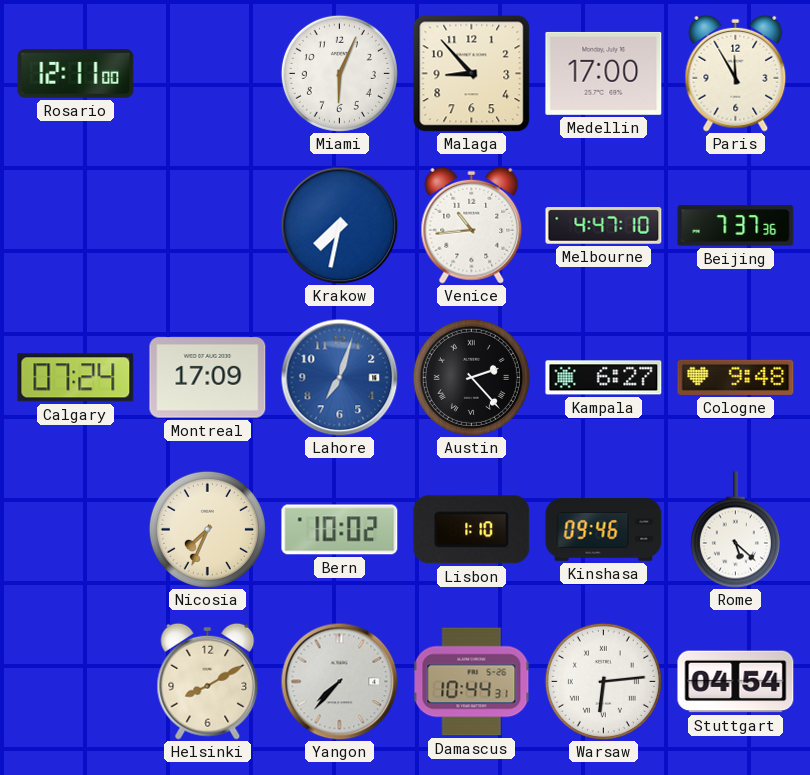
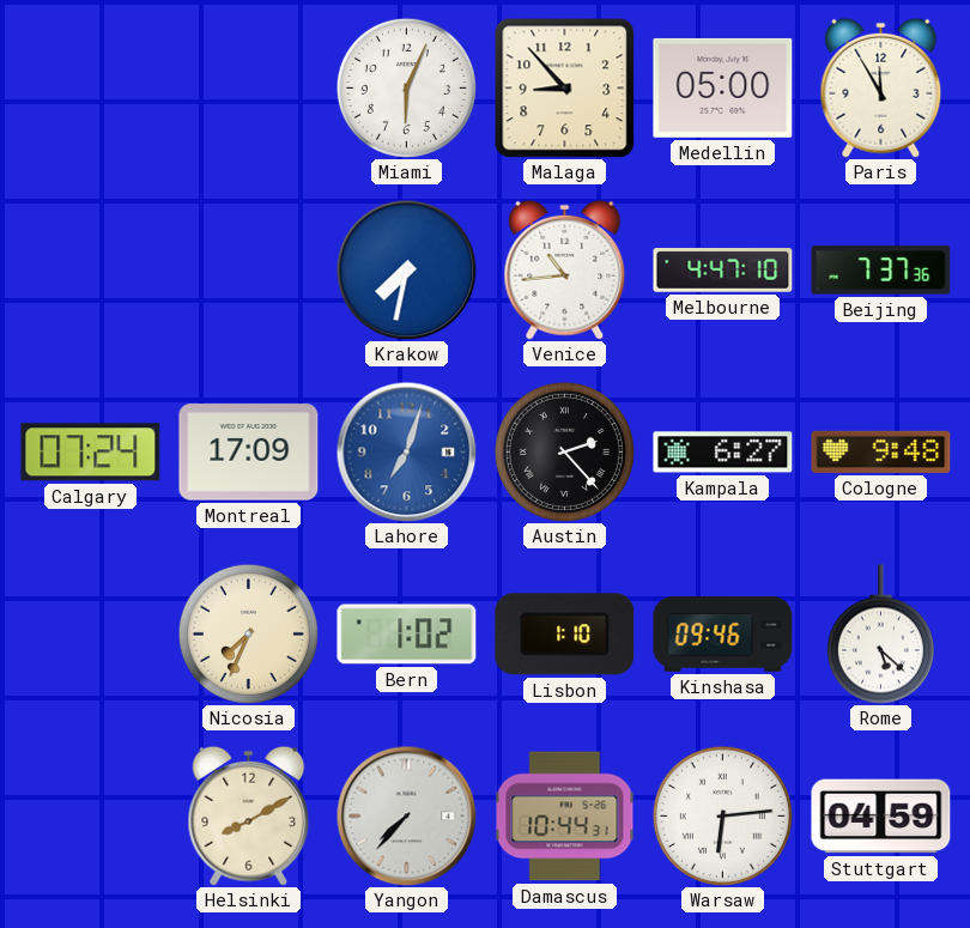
Rosario: 12:11 -> none (76, 74)
Medellin: 17:00 -> 05:00 (723, 87)
Bern: 10:02 -> 1:02 (407, 635)
Stuttgart: 04:54 -> 04:59 (881, 817)
